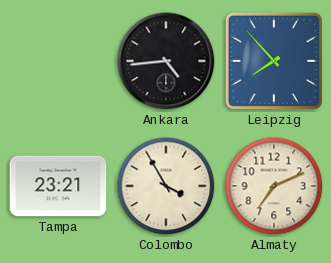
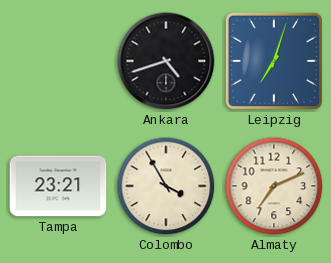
Ankara: 4:44 -> 4:42 (166, 61)
Leipzig: 7:53 -> 7:03 (274, 61)
